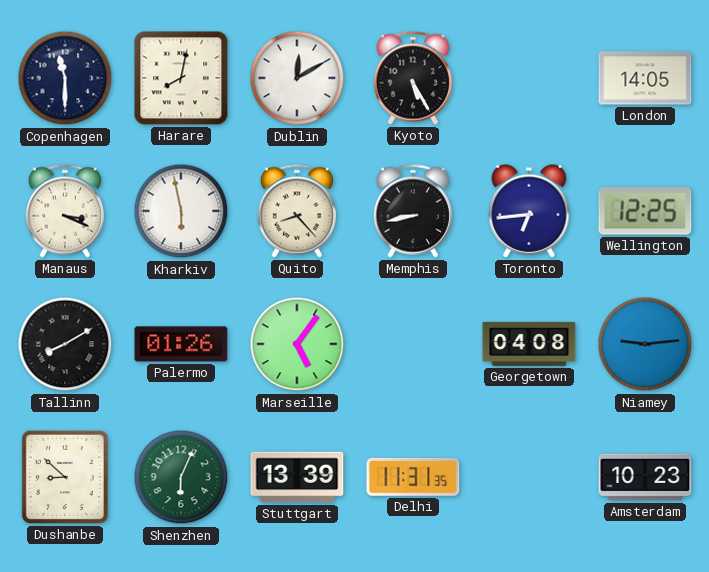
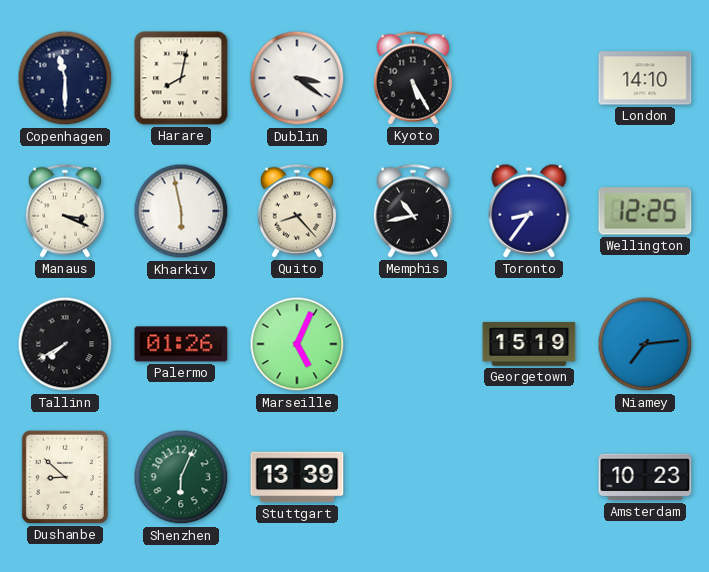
Dublin: 12:10 -> 3:21 (297, 78)
London: 14:05 -> 14:10 (645, 78)
Memphis: 8:43 -> 10:43 (413, 211)
Toronto: 6:44 -> 8:36 (529, 211)
Tallinn: 8:10 -> 7:40 (65, 344)
Marseille: 5:06 -> 5:04 (297, 344)
Georgetown: 04:08 -> 15:19 (529, 344)
Niamey: 9:14 -> 7:14 (645, 344)
Delhi: 11:31 -> none (413, 477)
